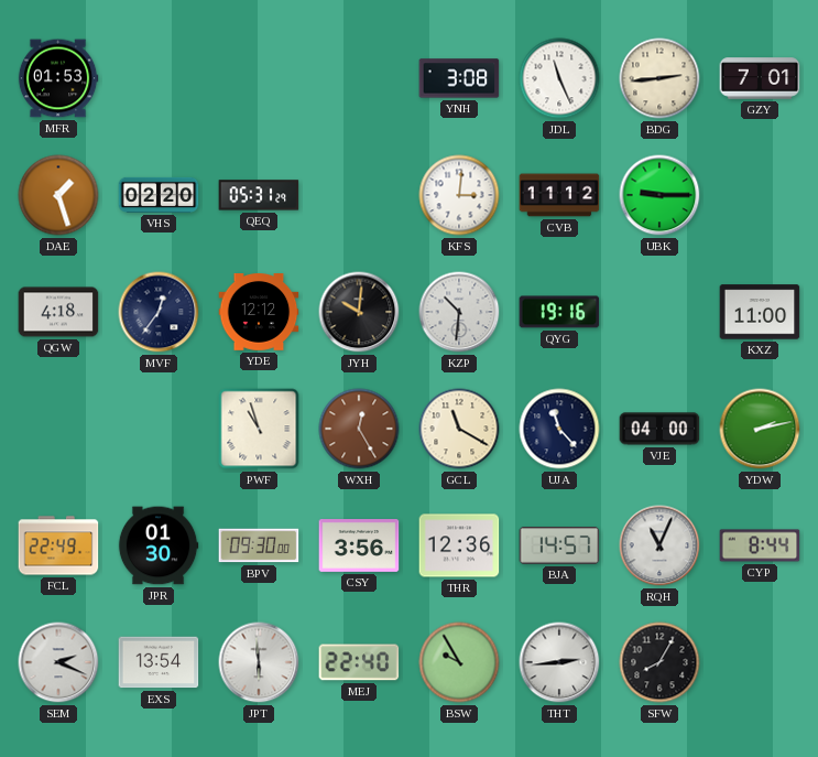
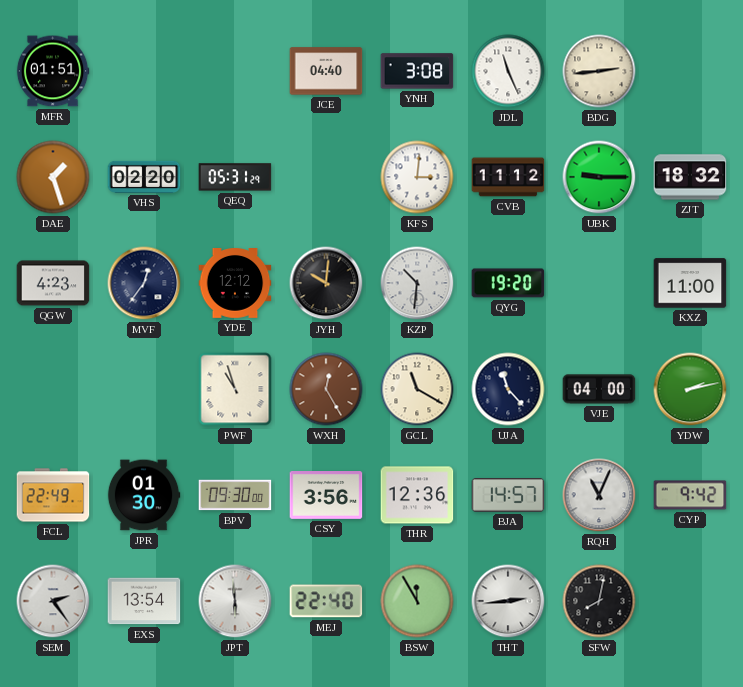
MFR: 01:53 -> 01:51 (53, 71)
JCE: none -> 04:40 (326, 71)
GZY: 7:01 -> none (760, 78)
ZJT: none -> 18:32 (690, 177)
QGW: 4:18 -> 4:23 (53, 283)
QYG: 19:16 -> 19:20 (508, 283)
CYP: 8:44 -> 9:42 (690, 495)
SEM: 2:19 -> 2:24 (53, 601)
BSW: 9:55 -> 11:55 (417, 601)
SFW: 8:05 -> 8:02 (599, 601)
